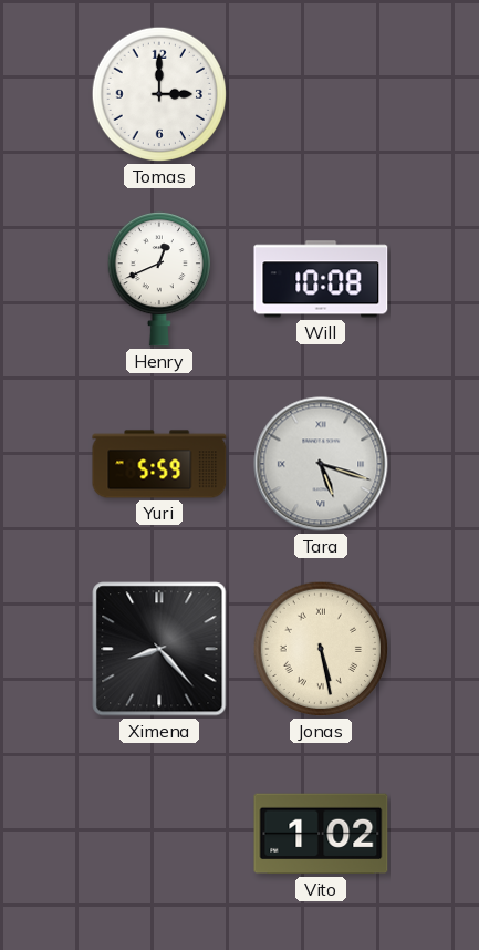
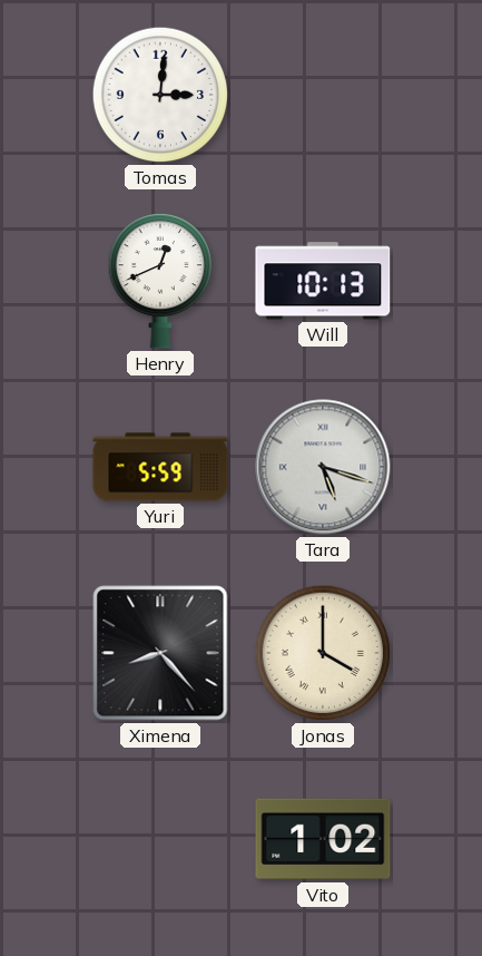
Tomas: 3:00 -> 3:01 (160, 95)
Will: 10:08 -> 10:13 (323, 281)
Jonas: 5:28 -> 4:00 (323, 653)
